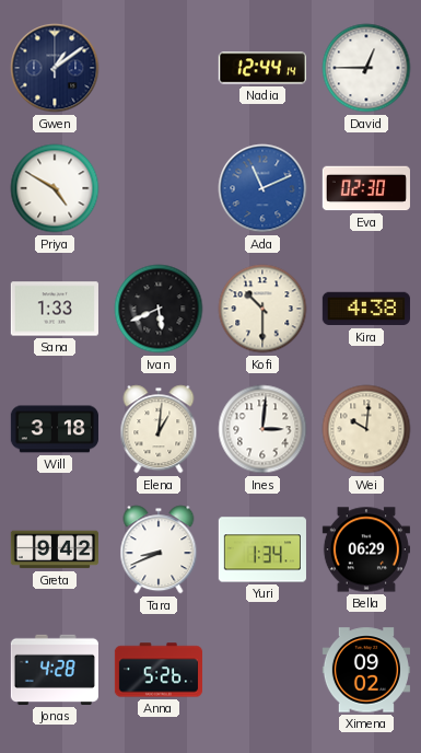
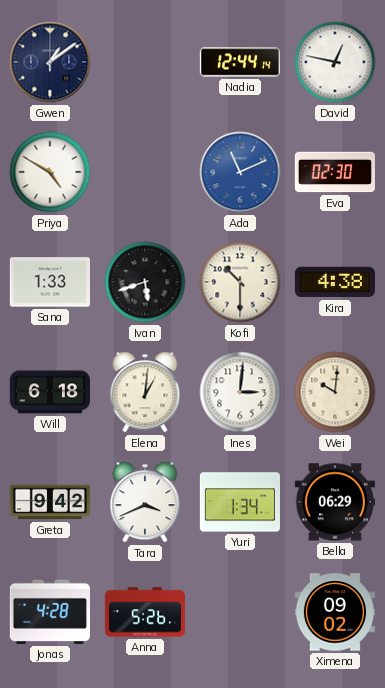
David: 12:45 -> 12:47 (335, 62)
Ivan: 5:41 -> 5:42 (145, 282)
Will: 3:18 -> 6:18 (50, 392)
Tara: 8:41 -> 3:41 (145, 502)
